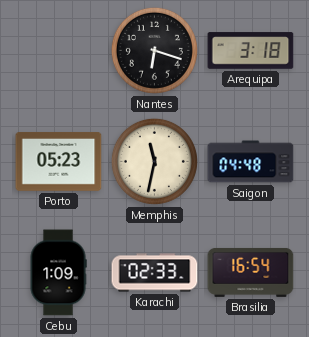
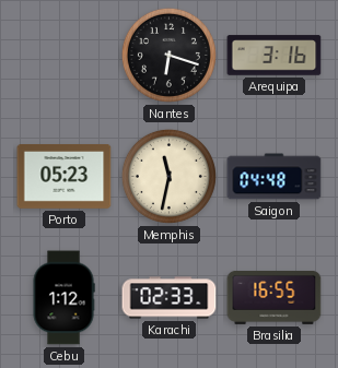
Arequipa: 3:18 -> 3:16 (275, 56)
Cebu: 1:09 -> 1:12 (63, 298)
Brasilia: 16:54 -> 16:55 (275, 297)
